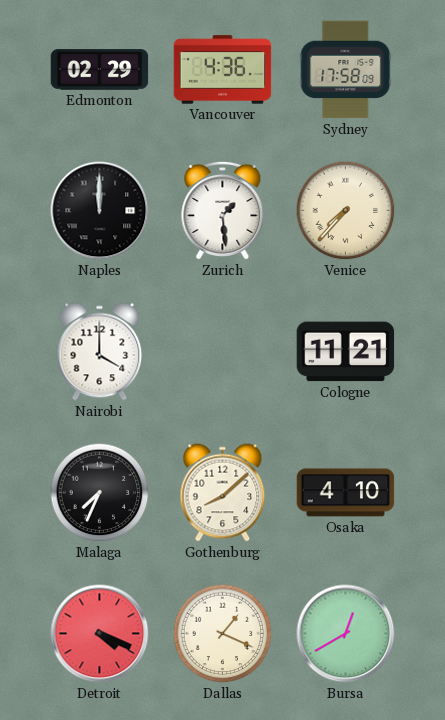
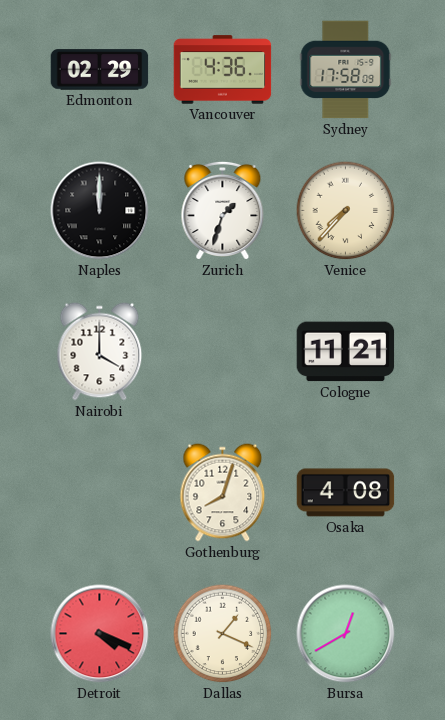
Zurich: 1:29 -> 1:33 (223, 210)
Malaga: 7:34 -> none (100, 493)
Gothenburg: 8:08 -> 8:03 (223, 493)
Osaka: 4:10 -> 4:08 (346, 493)
